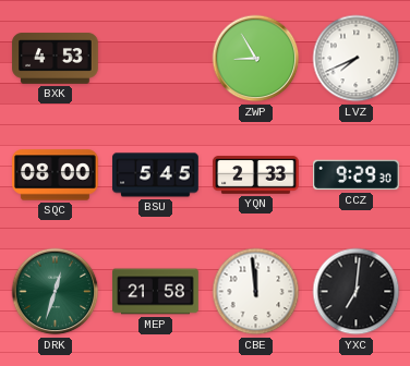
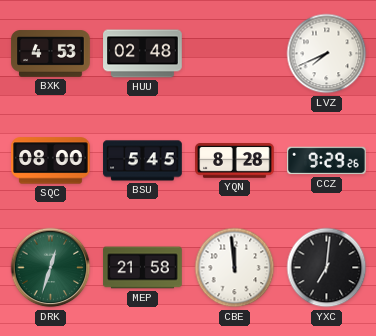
HUU: none -> 02:48 (143, 54)
ZWP: 8:55 -> none (256, 59)
YQN: 2:33 -> 8:28 (235, 161)
CCZ: 9:29:30 -> 9:29:26 (327, 161)
